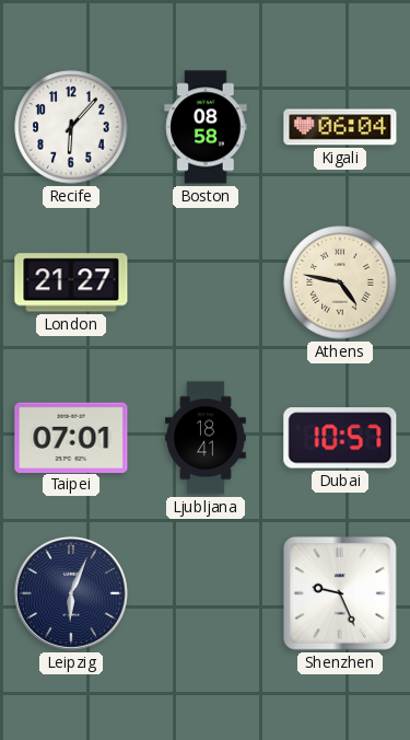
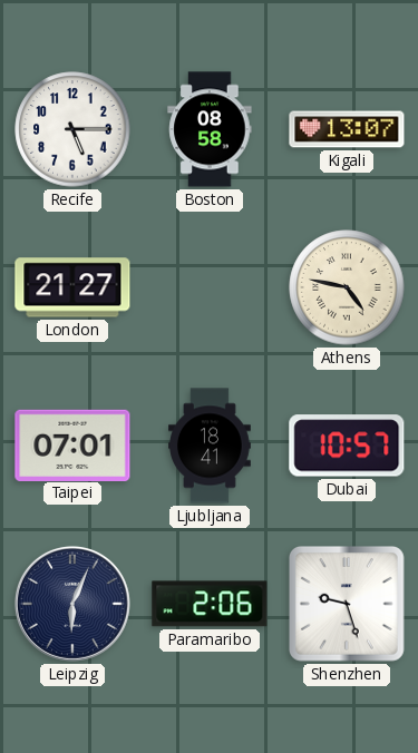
Recife: 6:07 -> 5:15 (72, 129)
Kigali: 06:04 -> 13:07 (347, 129)
Paramaribo: none -> 2:06 (210, 604)
Shenzhen: 9:26 -> 9:27 (348, 605)
